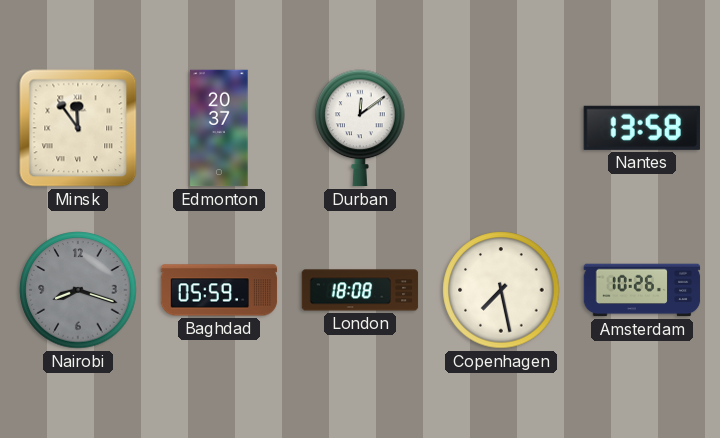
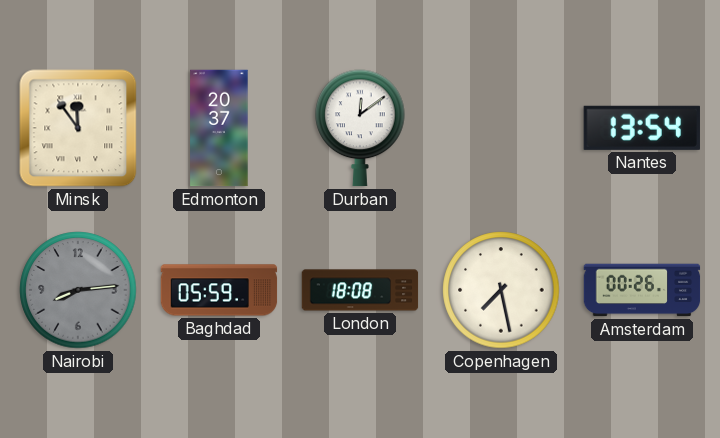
Nantes: 13:58 -> 13:54 (642, 128)
Nairobi: 8:18 -> 8:14 (78, 290)
Amsterdam: 10:26 -> 00:26 (642, 290)
